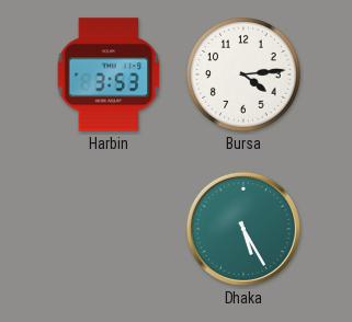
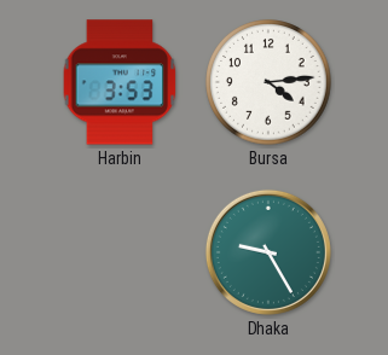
Dhaka: 5:25 -> 9:25 (268, 252)
